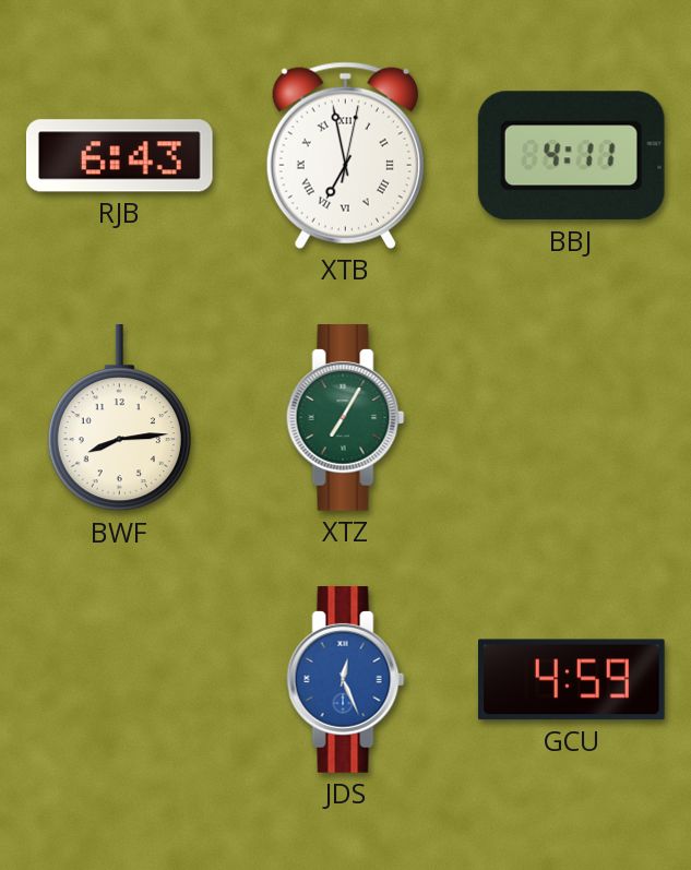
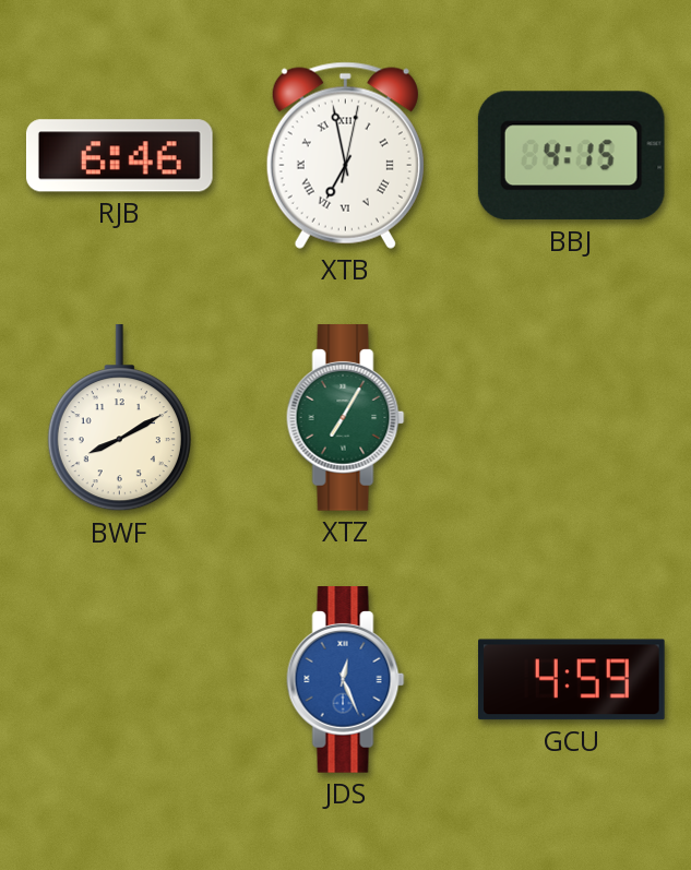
RJB: 6:43 -> 6:46 (119, 156)
BBJ: 4:11 -> 4:15 (571, 156)
BWF: 8:14 -> 8:10 (119, 419)
